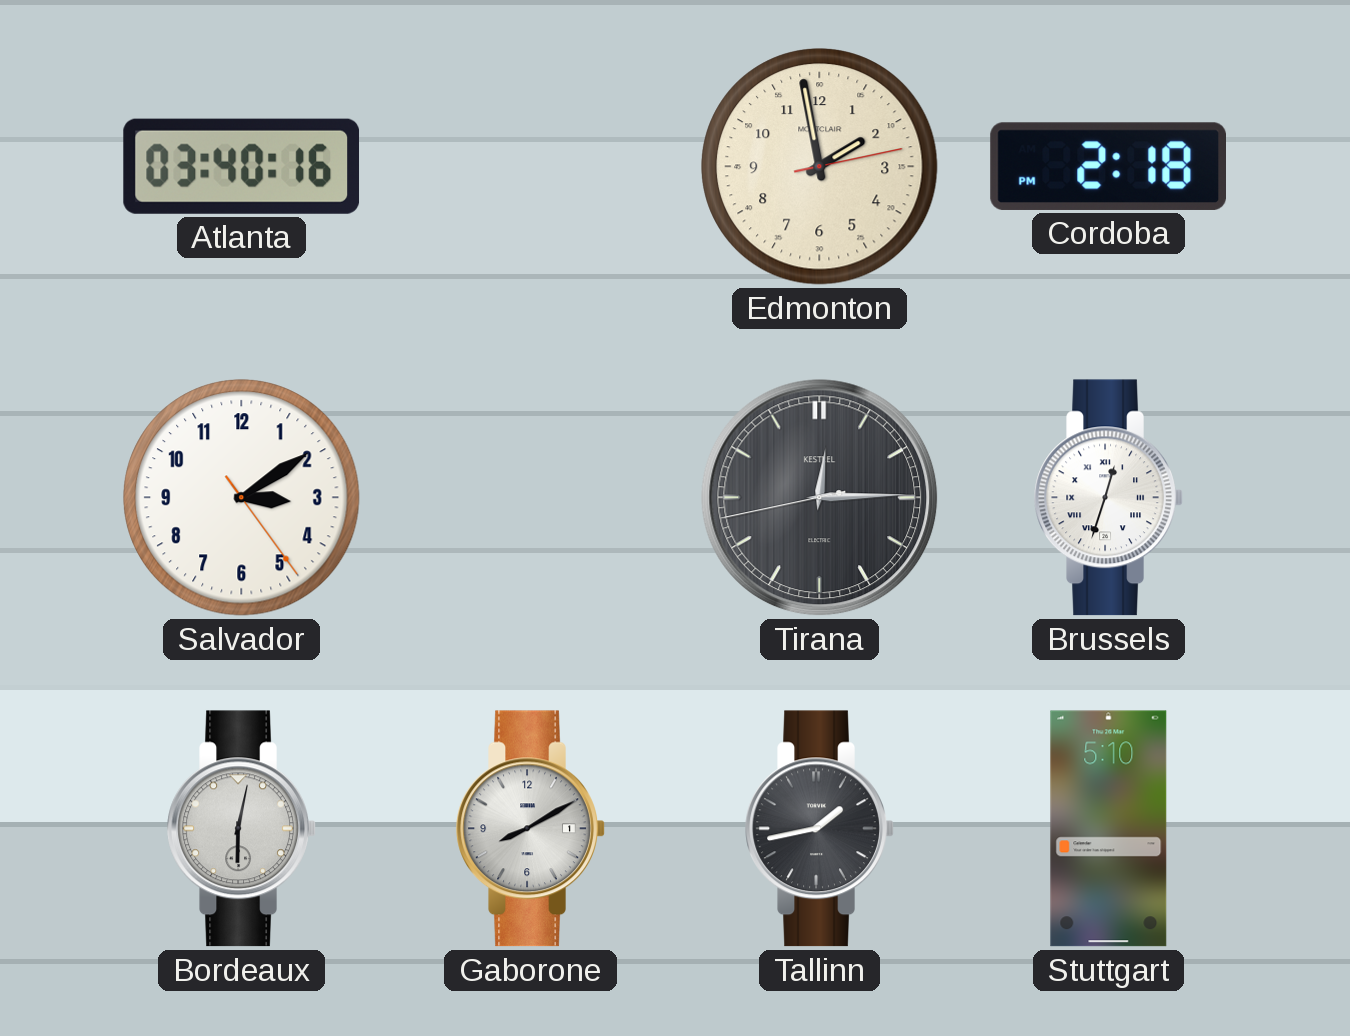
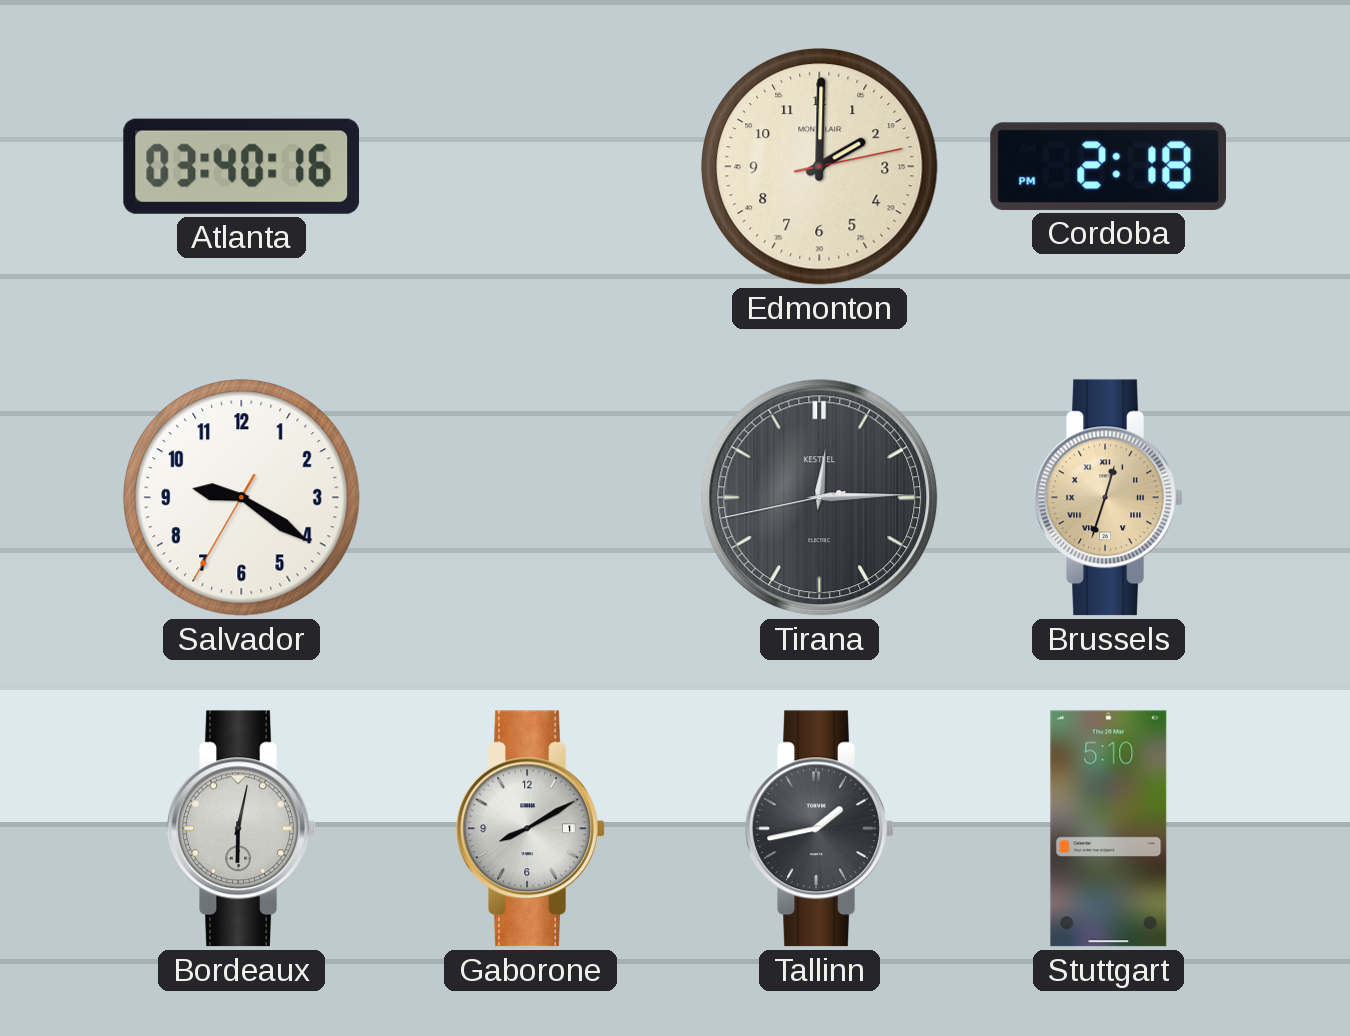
Edmonton: 1:58 -> 2:00 (820, 167)
Salvador: 3:09 -> 9:20 (242, 498)
Brussels dial: white -> champagne (1109, 498)
